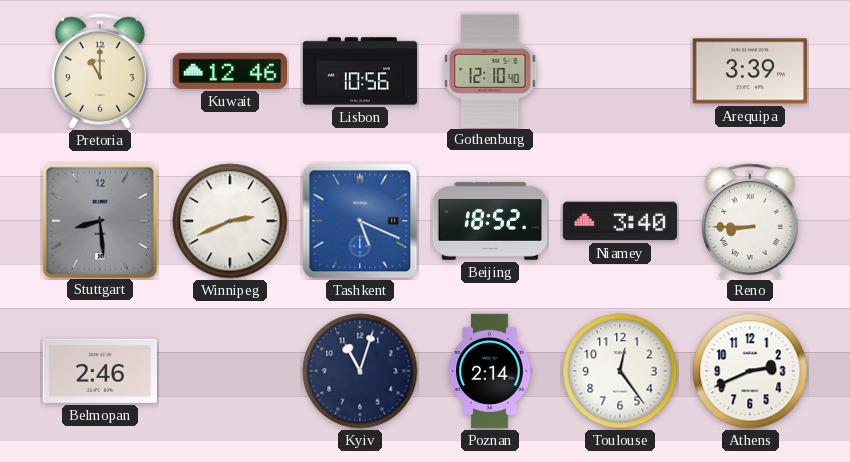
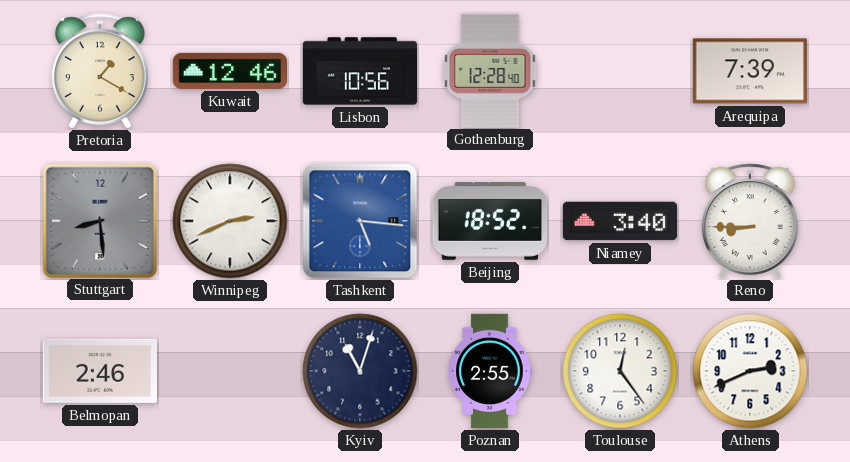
Pretoria: 11:00 -> 1:20 (100, 71)
Gothenburg: 12:10 -> 12:28 (490, 70)
Arequipa: 3:39 -> 7:39 (750, 71)
Tashkent: 5:19 -> 5:16 (360, 221)
Poznan: 2:14 -> 2:55 (490, 371)
